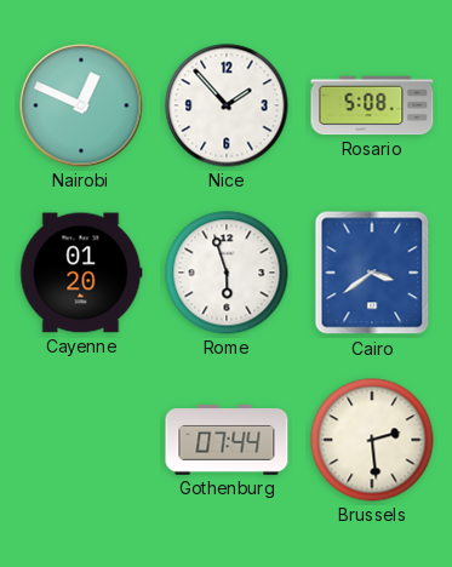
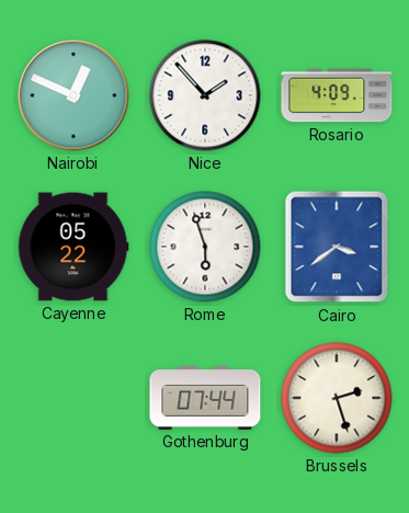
Rosario: 5:08 -> 4:09 (337, 95)
Cayenne: 01:20 -> 05:22 (73, 247)
Brussels: 2:29 -> 2:27 (337, 398)
